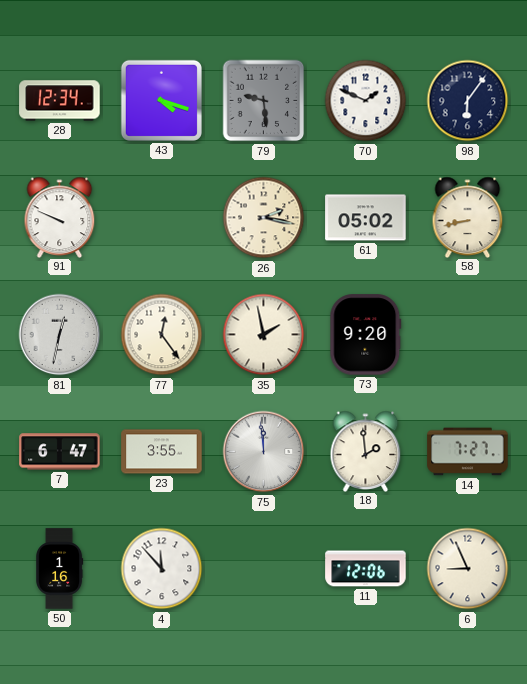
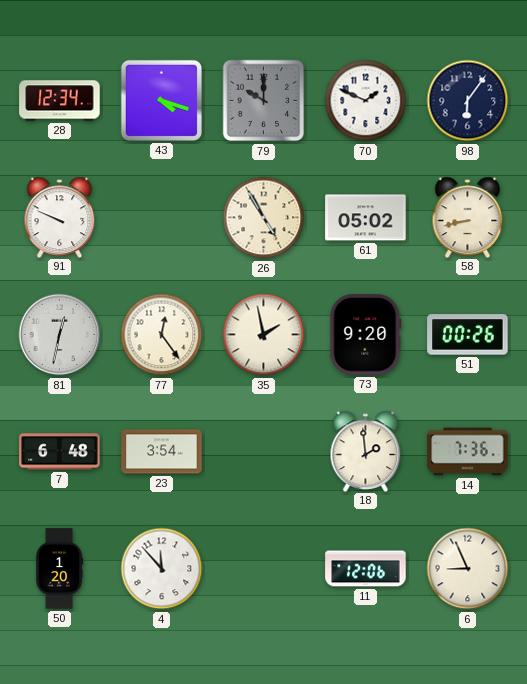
79: 9:29 -> 10:00 (264, 101)
26: 2:17 -> 4:55 (264, 218)
51: none -> 00:26 (468, 335)
7: 6:47 -> 6:48 (60, 452)
23: 3:55 -> 3:54 (162, 452)
75: 11:59 -> none (264, 452)
14: 7:27 -> 7:36 (468, 452)
50: 1:16 -> 1:20 (60, 569)
